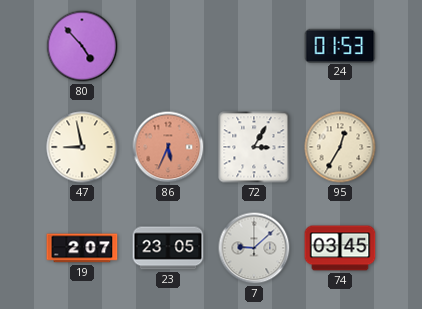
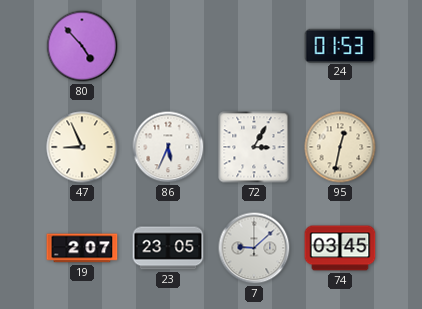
47: 8:58 -> 8:56 (82, 147)
86 dial: salmon -> white (168, 147)
95: 12:35 -> 12:32 (340, 147)
